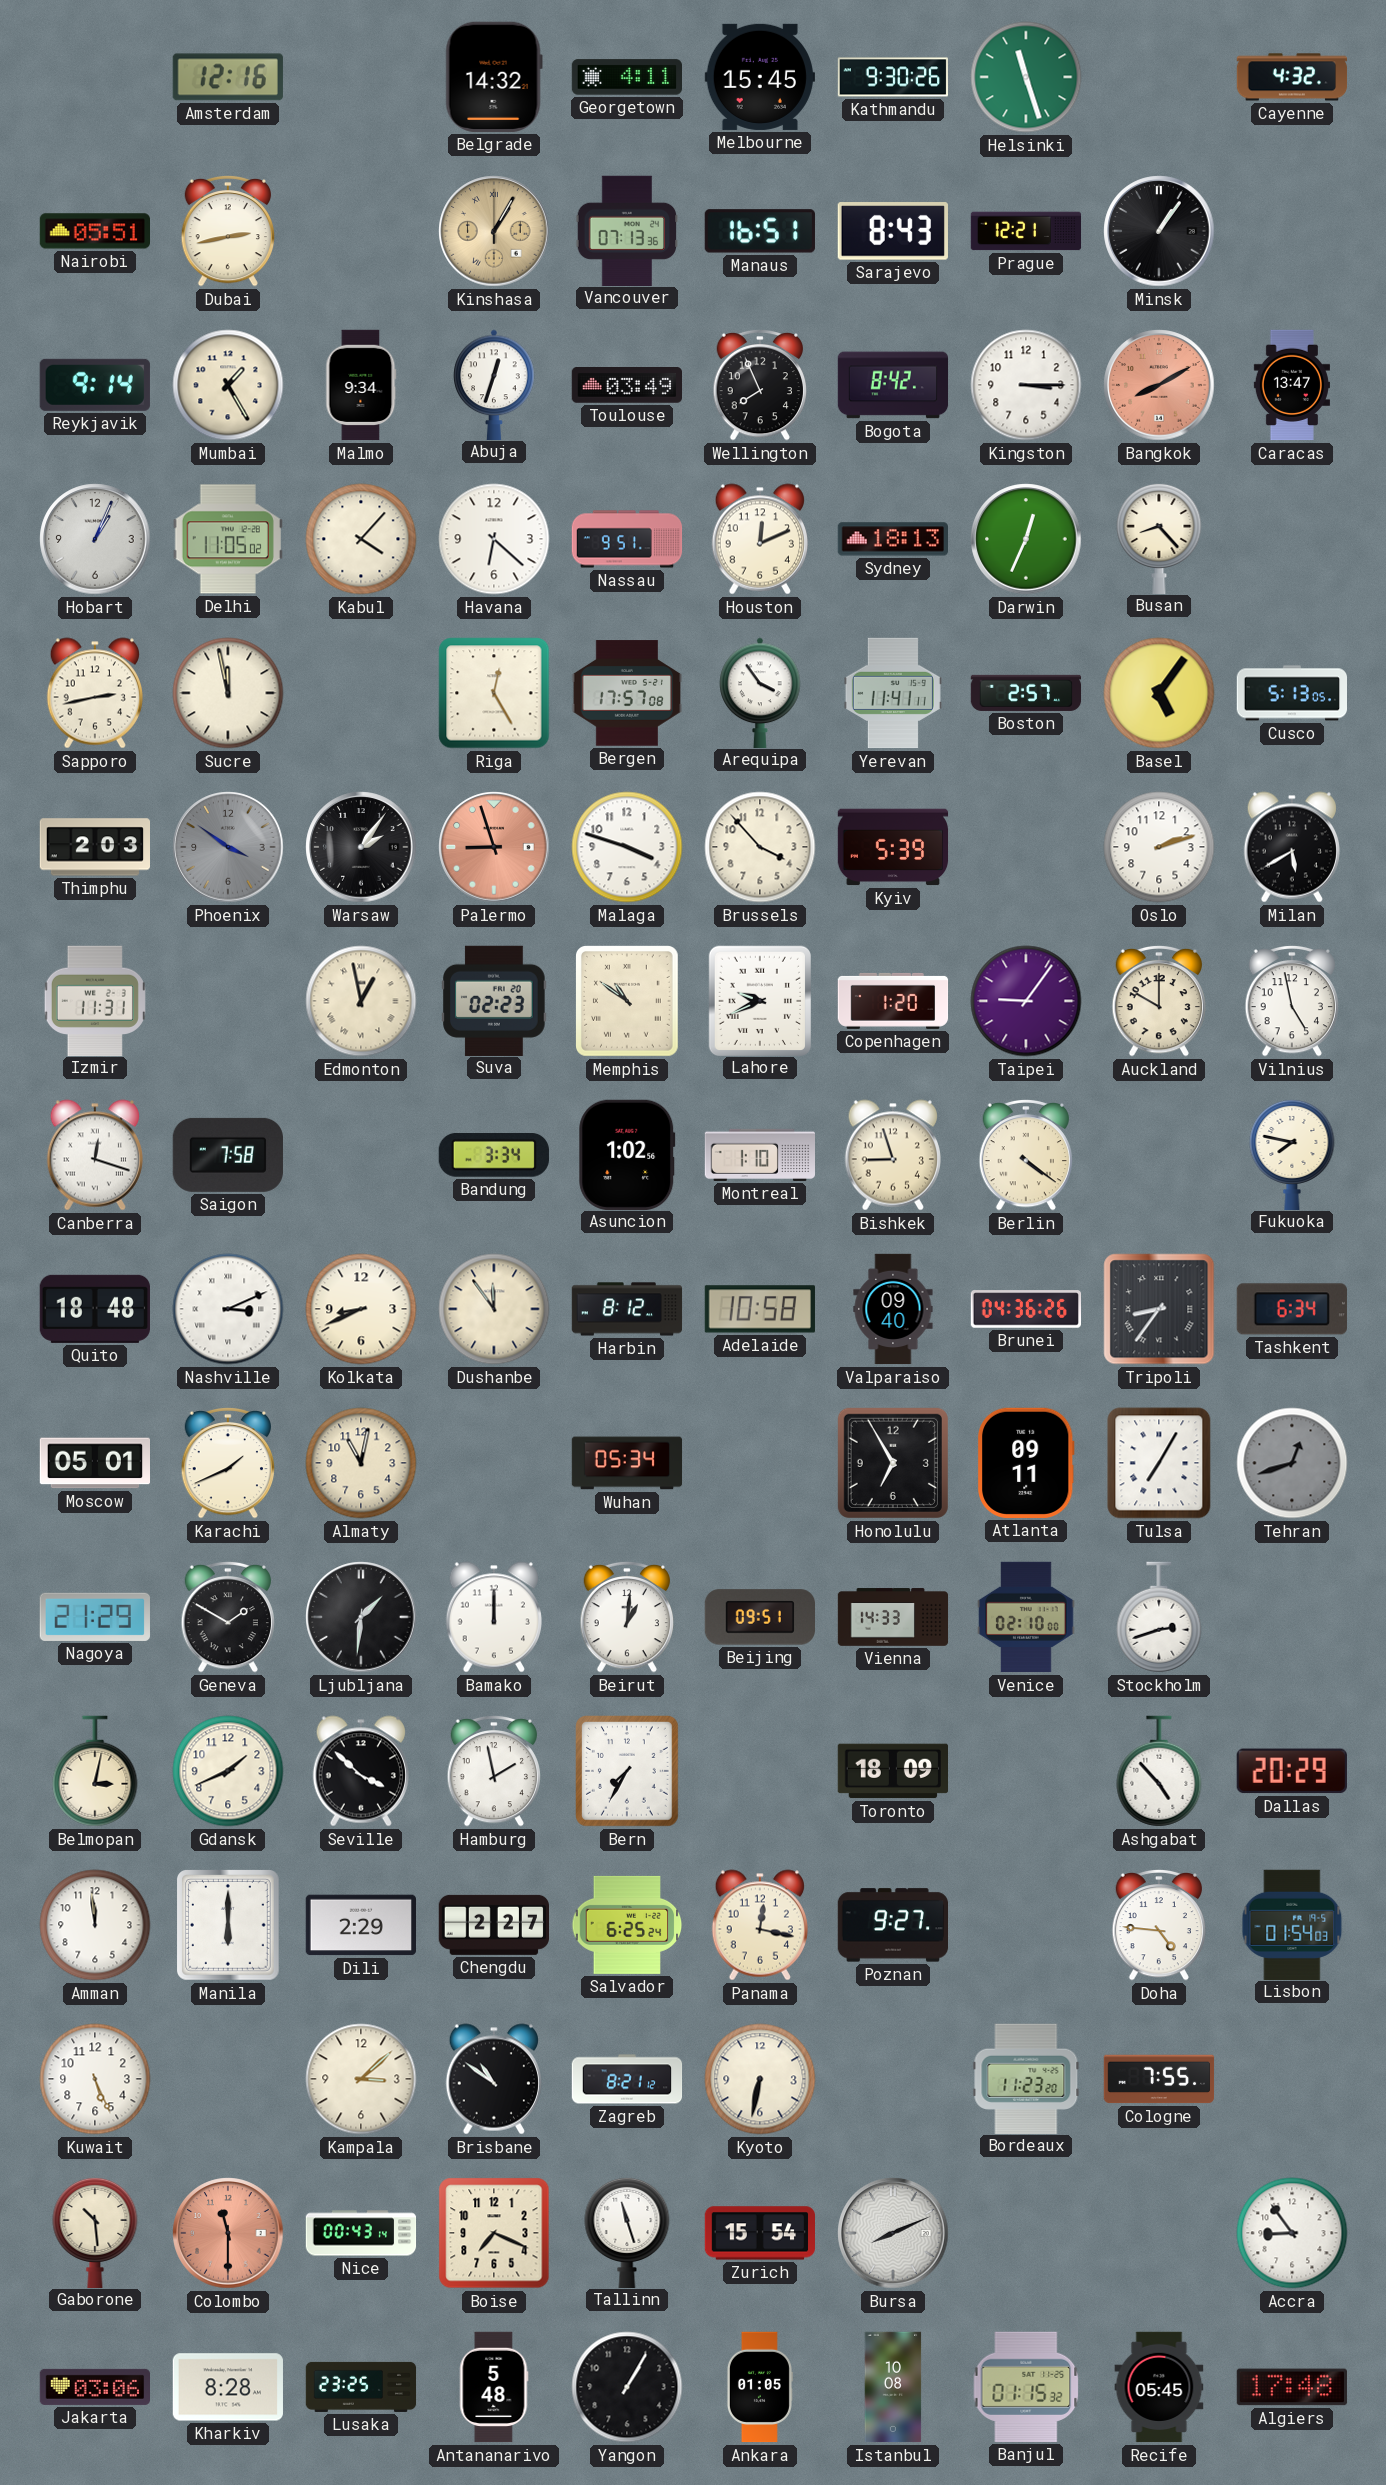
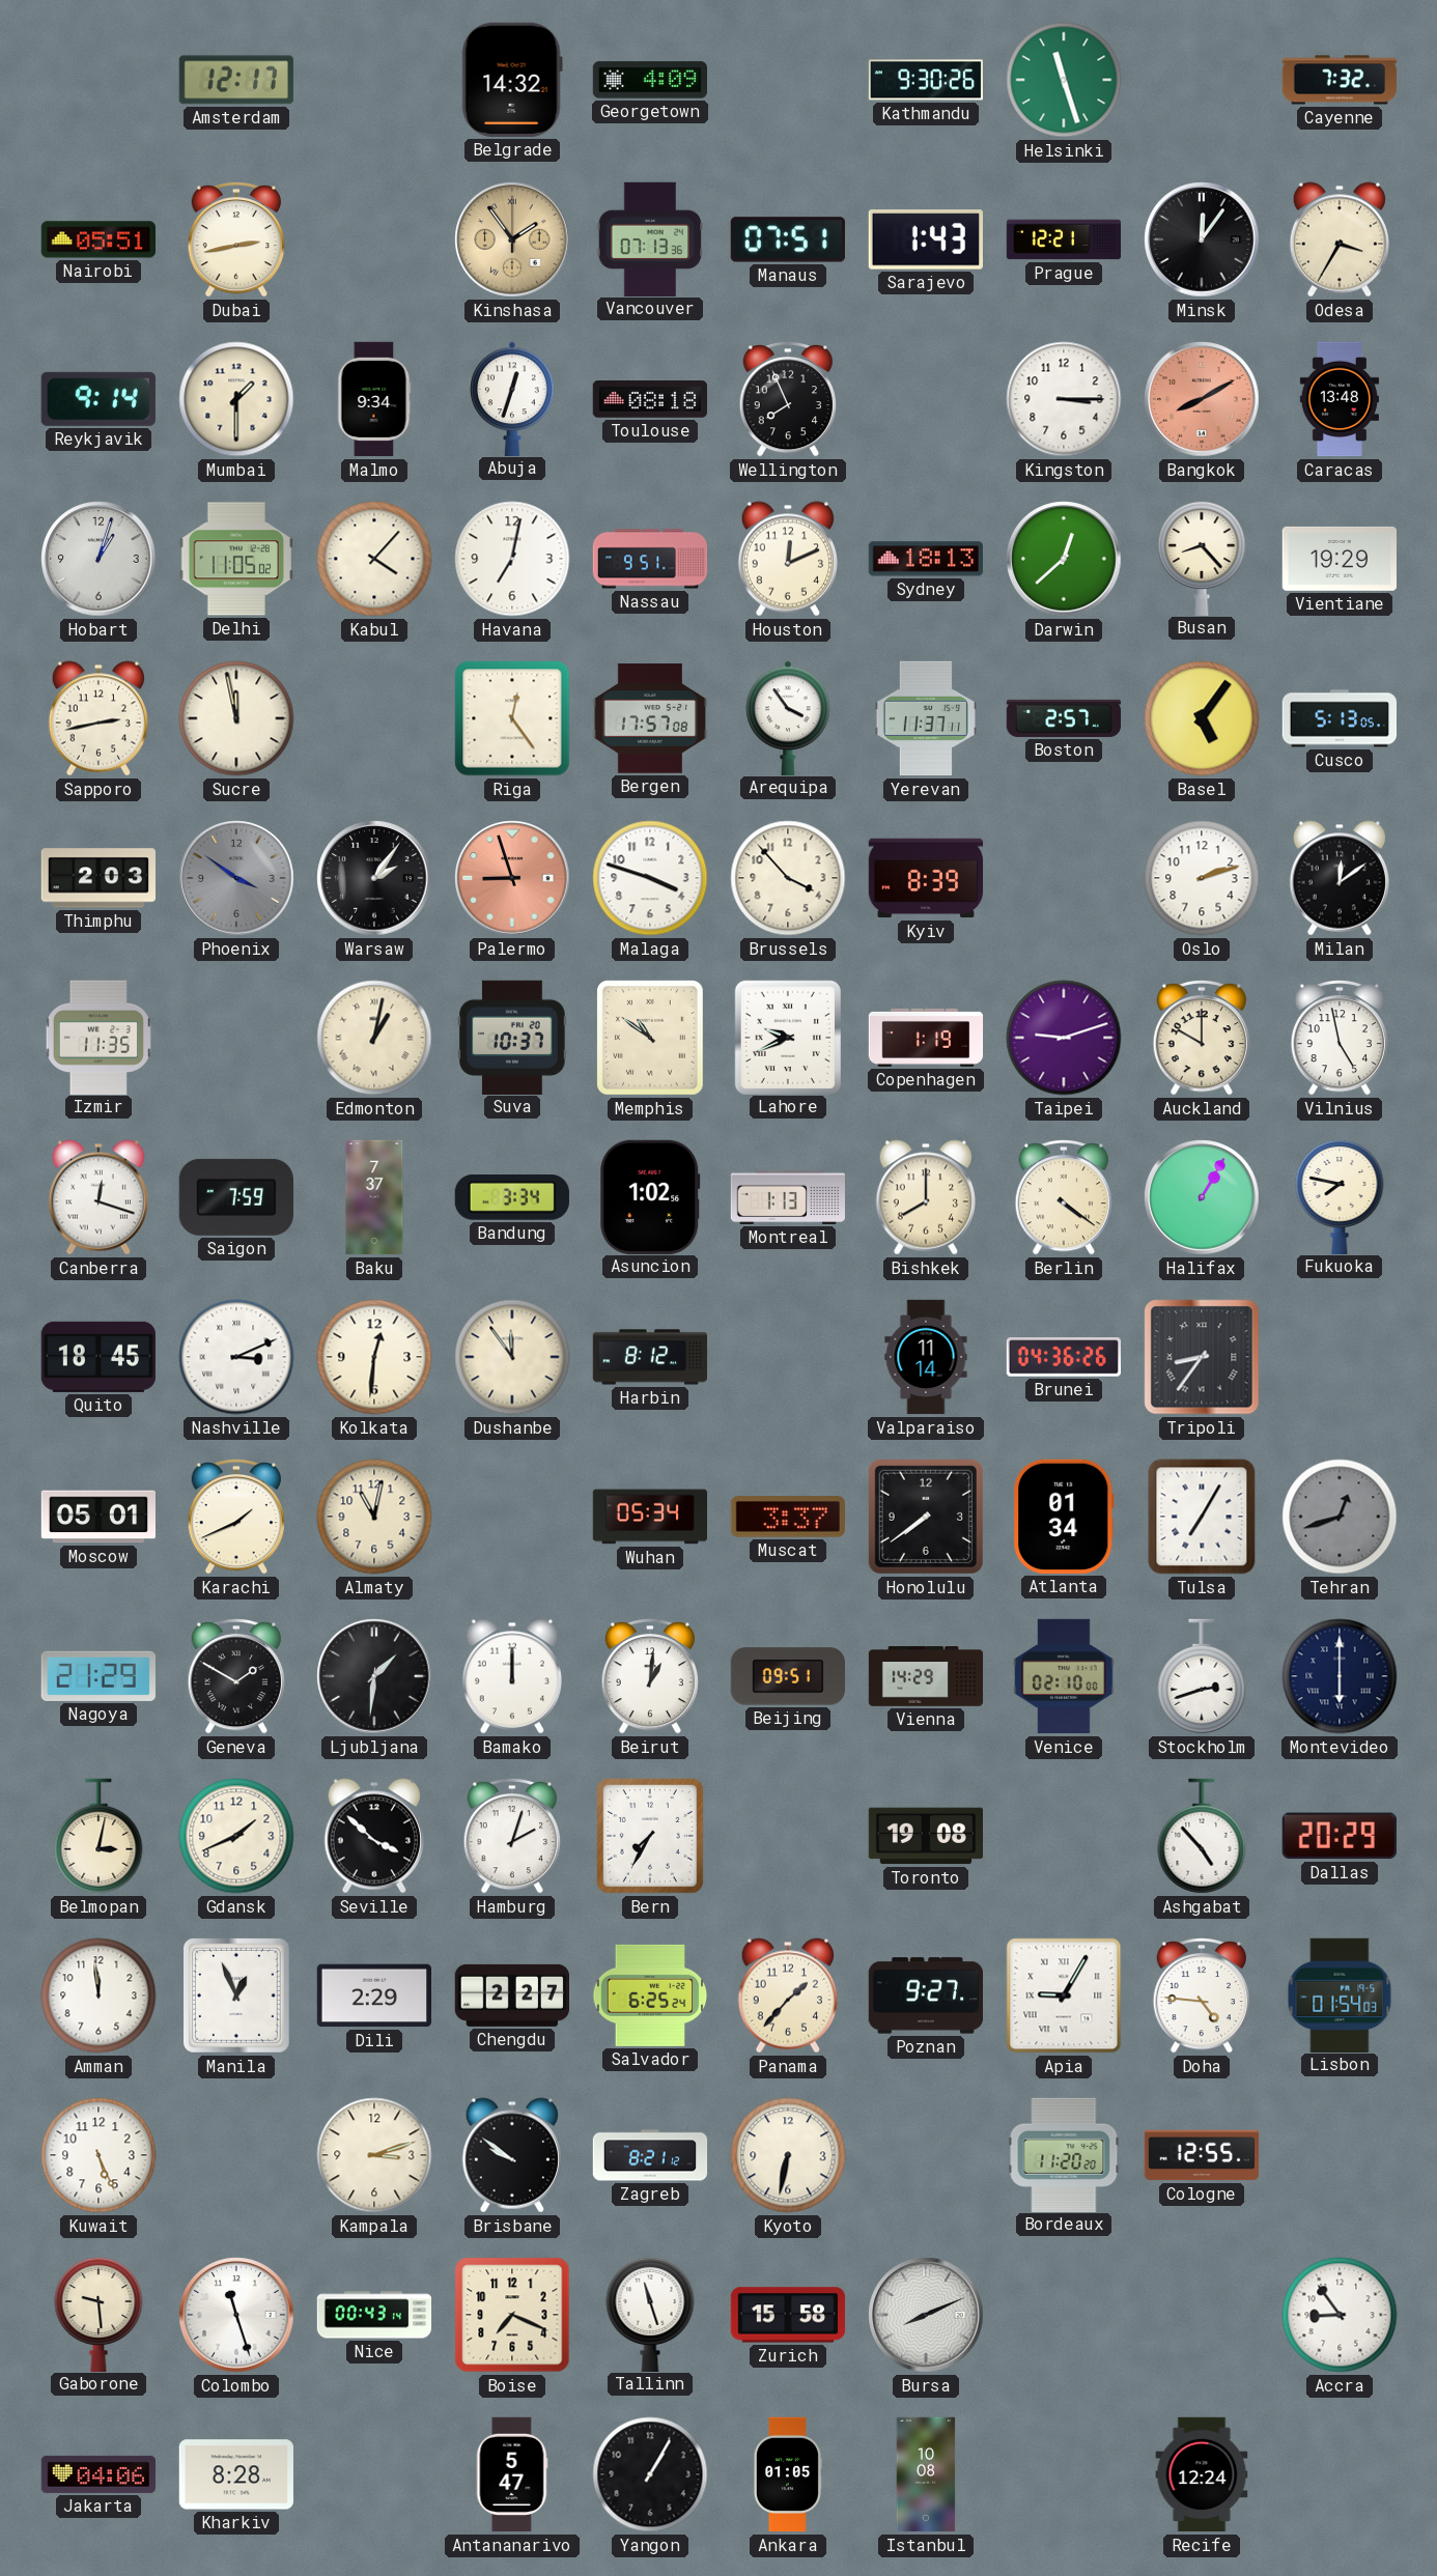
Amsterdam: 12:16 -> 12:17 (236, 80)
Georgetown: 4:11 -> 4:09 (650, 80)
Melbourne: 15:45 -> none (759, 77)
Cayenne: 4:32 -> 7:32 (1340, 80)
Kinshasa: 1:05 -> 1:54 (512, 239)
Manaus: 16:51 -> 07:51 (788, 239)
Sarajevo: 8:43 -> 1:43 (926, 239)
Minsk: 1:06 -> 12:06 (1202, 239)
Odesa: none -> 3:35 (1340, 239)
Mumbai: 1:25 -> 1:30 (236, 399)
Toulouse: 03:49 -> 08:18 (649, 400)
Bogota: 8:42 -> none (893, 385)
Caracas: 13:47 -> 13:48 (1340, 399)
Hobart: 1:04 -> 1:03 (98, 559)
Havana: 6:22 -> 7:02 (512, 559)
Darwin: 12:34 -> 12:38 (1064, 559)
Vientiane: none -> 19:29 (1339, 559)
Riga: 12:25 -> 12:24 (512, 718)
Yerevan: 11:41 -> 11:37 (926, 718)
Kyiv: 5:39 -> 8:39 (926, 878)
Milan: 5:40 -> 12:09 (1340, 878)
Izmir: 11:31 -> 11:35 (98, 1037)
Edmonton: 12:58 -> 1:02 (374, 1038)
Suva: 02:23 -> 10:37 (512, 1037)
Copenhagen: 1:20 -> 1:19 (926, 1038)
Taipei: 9:06 -> 9:12 (1064, 1038)
Saigon: 7:58 -> 7:59 (236, 1197)
Baku: none -> 7:37 (374, 1197)
Montreal: 1:10 -> 1:13 (787, 1197)
Bishkek: 8:57 -> 8:00 (926, 1197)
Halifax: none -> 1:05 (1202, 1197)
Quito: 18:48 -> 18:45 (98, 1357)
Kolkata: 8:41 -> 12:31 (374, 1357)
Adelaide: 10:58 -> none (760, 1309)
Valparaiso: 09:40 -> 11:14 (926, 1357)
Tashkent: 6:34 -> none (1292, 1309)
Muscat: none -> 3:37 (788, 1517)
Honolulu: 6:55 -> 7:39 (926, 1517)
Atlanta: 09:11 -> 01:34 (1064, 1517)
Vienna: 14:33 -> 14:29 (926, 1676)
Montevideo: none -> 6:00 (1340, 1676)
Hamburg: 1:58 -> 2:03 (511, 1836)
Toronto: 18:09 -> 19:08 (925, 1836)
Manila: 6:00 -> 12:56 (237, 1997)
Panama: 12:17 -> 1:37 (788, 1995)
Apia: none -> 9:05 (1064, 1995)
Kampala: 3:08 -> 3:12 (374, 2155)
Brisbane: 10:51 -> 9:51 (512, 2155)
Bordeaux: 11:23 -> 11:20 (1064, 2154)
Cologne: 7:55 -> 12:55 (1202, 2155)
Gaborone: 10:29 -> 9:29 (98, 2314)
Colombo: 11:30 -> 11:27 (236, 2315)
Colombo dial: salmon -> white (236, 2315)
Zurich: 15:54 -> 15:58 (787, 2315)
Jakarta: 03:06 -> 04:06 (97, 2474)
Lusaka: 23:25 -> none (361, 2387)
Antananarivo: 5:48 -> 5:47 (512, 2474)
Banjul: 01:15 -> none (1026, 2387)
Recife: 05:45 -> 12:24 (1202, 2474)
Algiers: 17:48 -> none (1291, 2387)
